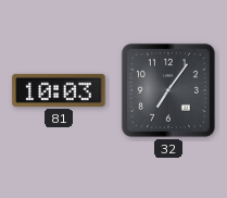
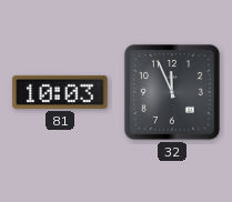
32: 7:06 -> 11:56 (172, 92)
